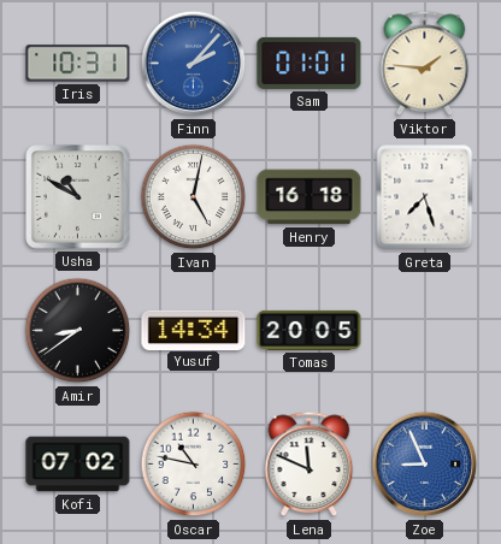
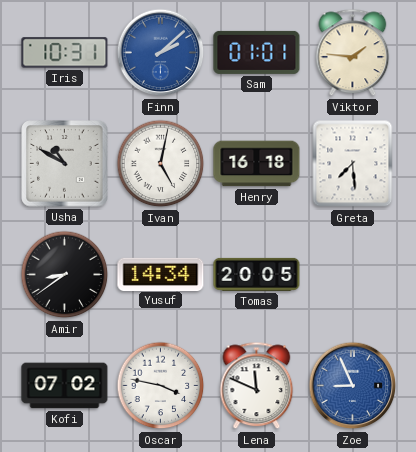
Finn: 2:07 -> 2:08 (161, 53)
Greta: 7:27 -> 7:29 (353, 164)
Oscar: 10:47 -> 3:47 (161, 386)
